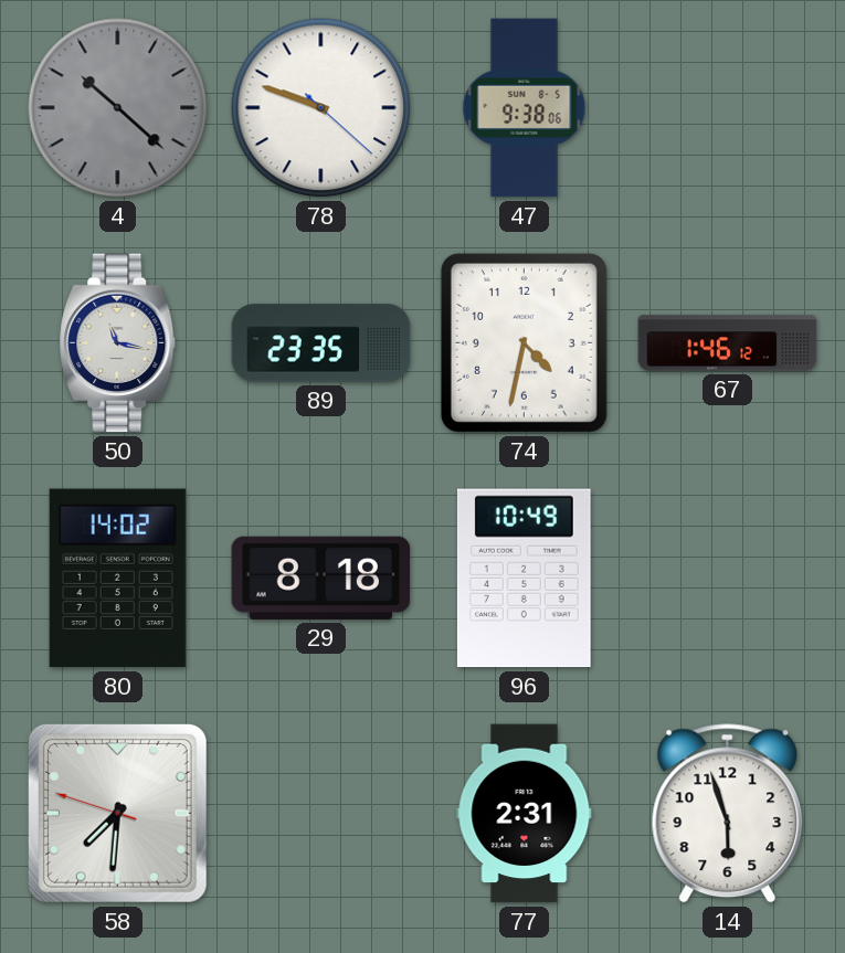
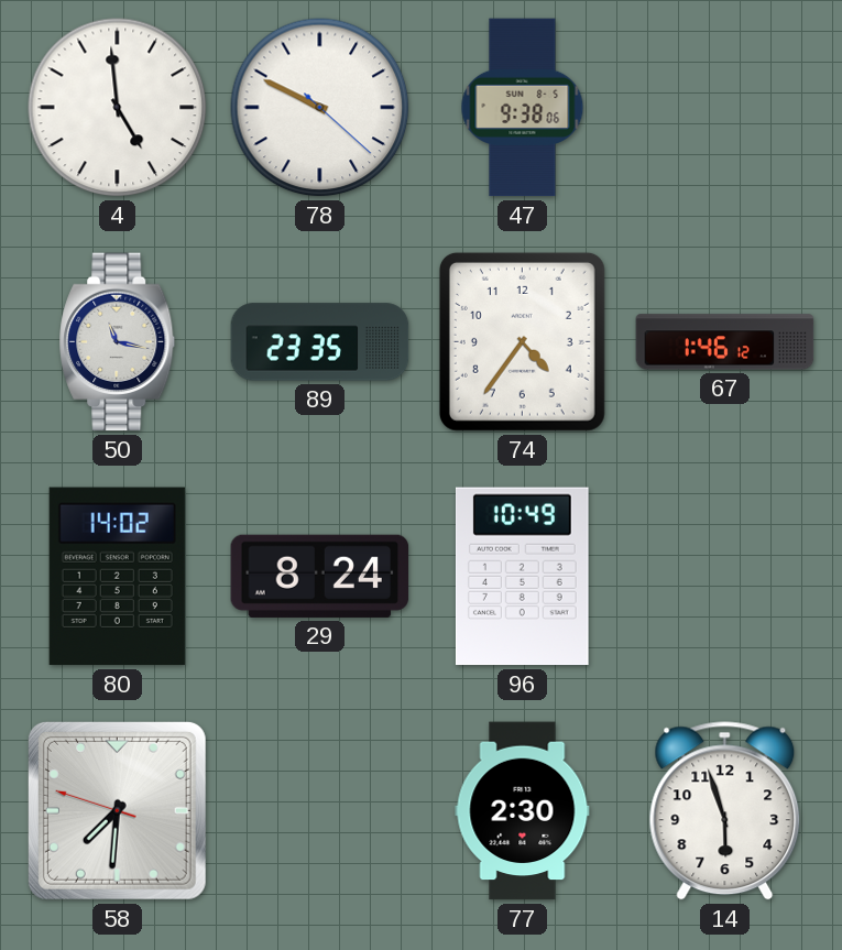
4: 10:22 -> 4:59 (118, 108)
4 dial: grey -> white (118, 108)
78: 9:48 -> 9:49 (320, 108)
74: 4:32 -> 4:36 (522, 341)
29: 8:18 -> 8:24 (320, 576)
77: 2:31 -> 2:30 (523, 811)
